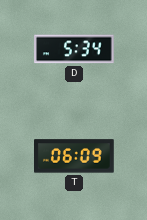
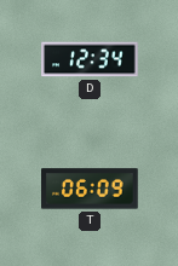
D: 5:34 -> 12:34 (91, 59)
